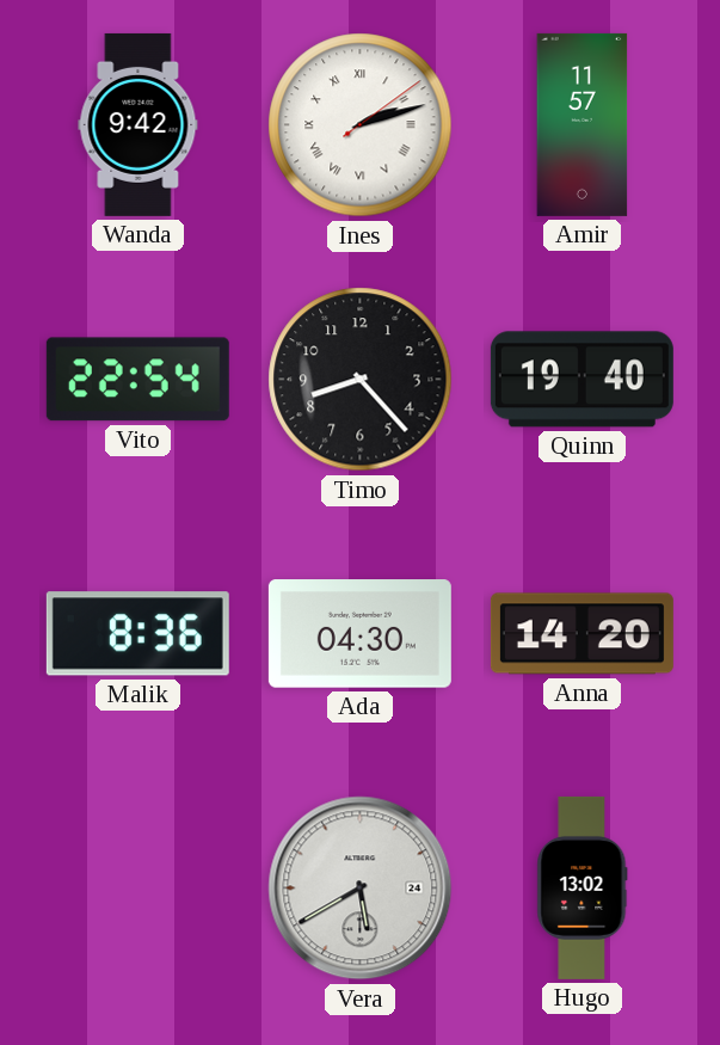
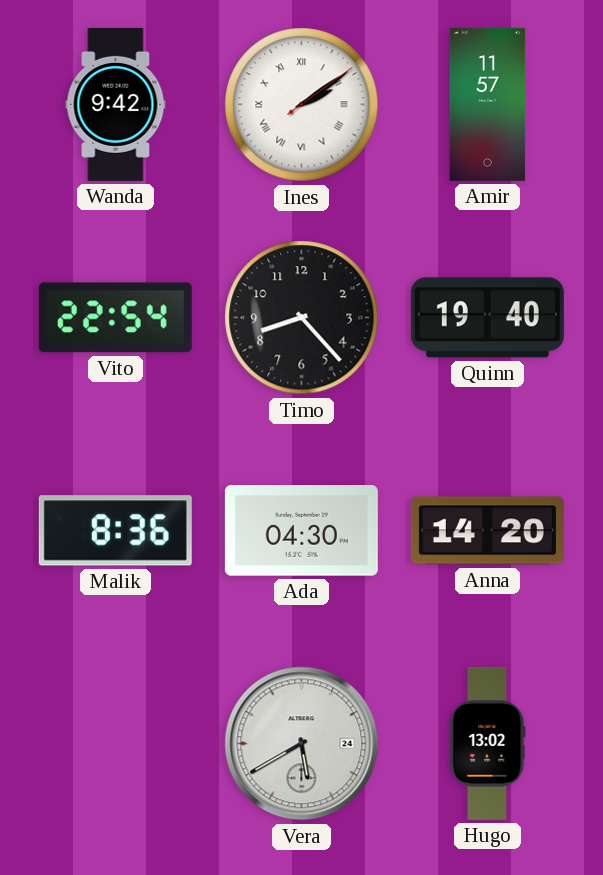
Ines: 2:12 -> 2:09 (302, 105)
